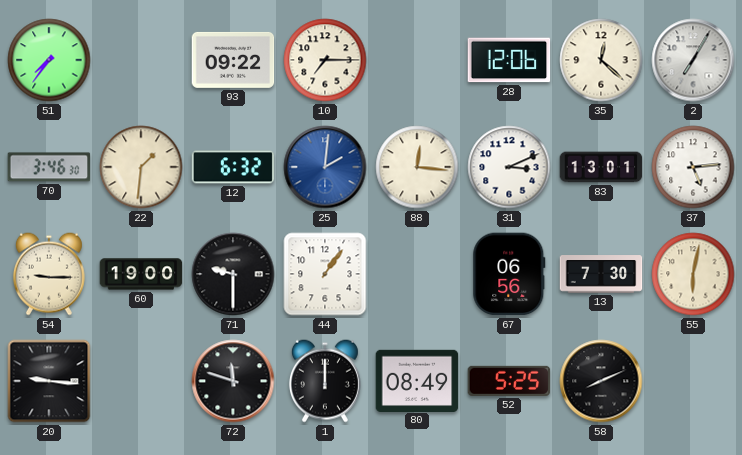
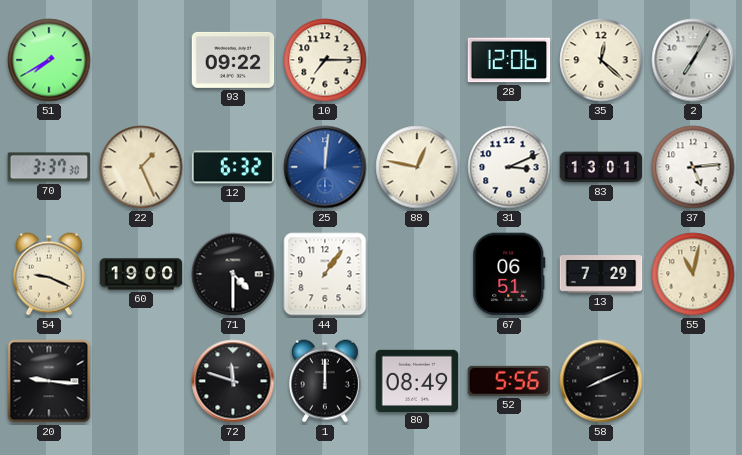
51: 7:36 -> 7:40 (49, 60)
70: 3:46 -> 3:37 (49, 167)
22: 1:31 -> 1:26 (141, 167)
25: 2:01 -> 12:01 (325, 167)
88: 12:16 -> 12:47 (417, 167)
54: 9:15 -> 9:19 (49, 274)
71: 9:30 -> 4:30 (233, 274)
67: 06:56 -> 06:51 (509, 274)
13: 7:30 -> 7:29 (601, 274)
55: 6:02 -> 11:02 (693, 274)
52: 5:25 -> 5:56 (509, 381)
